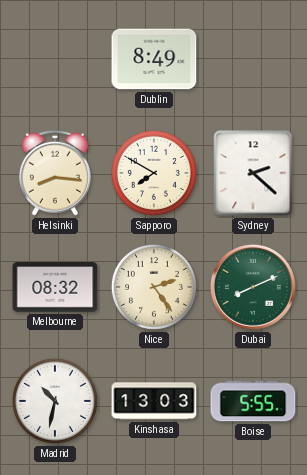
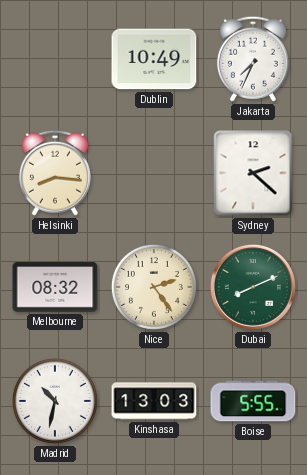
Dublin: 8:49 -> 10:49 (154, 59)
Jakarta: none -> 7:34 (253, 59)
Sapporo: 7:50 -> none (154, 173)
